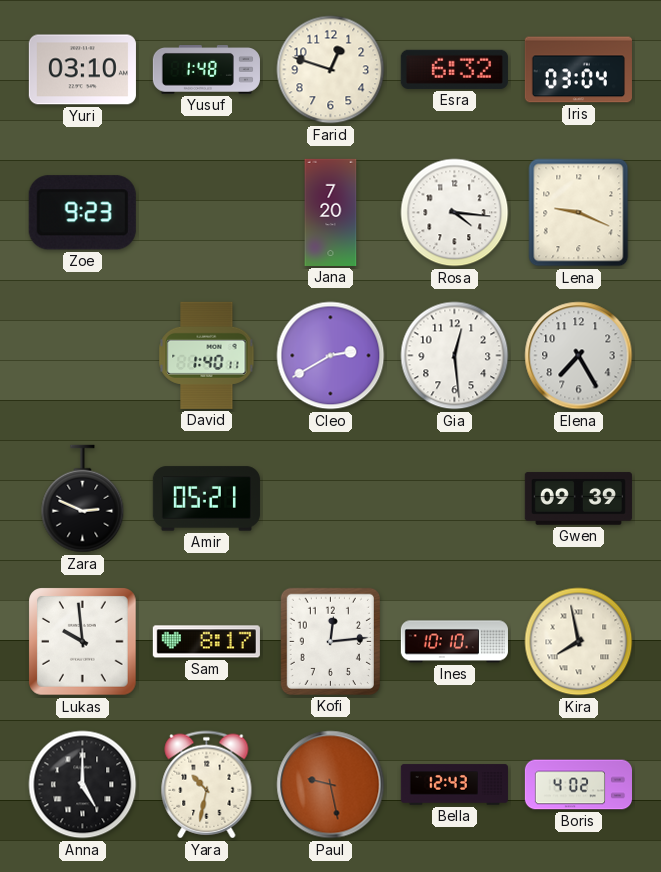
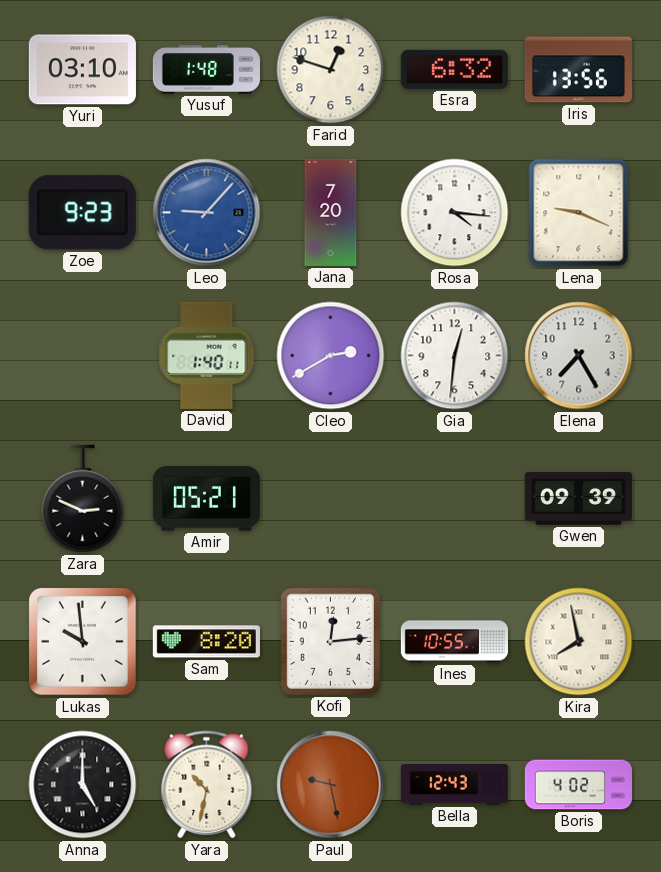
Iris: 03:04 -> 13:56 (578, 70)
Leo: none -> 9:07 (207, 213)
Gia: 12:29 -> 12:31 (455, 356)
Sam: 8:17 -> 8:20 (206, 642)
Ines: 10:10 -> 10:55 (454, 642)
